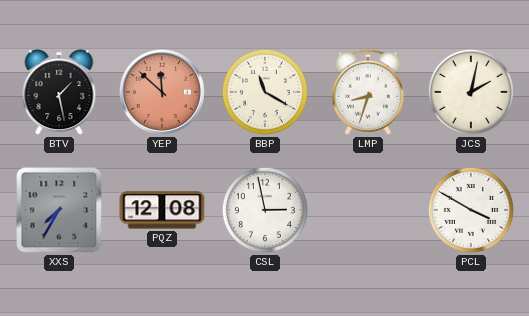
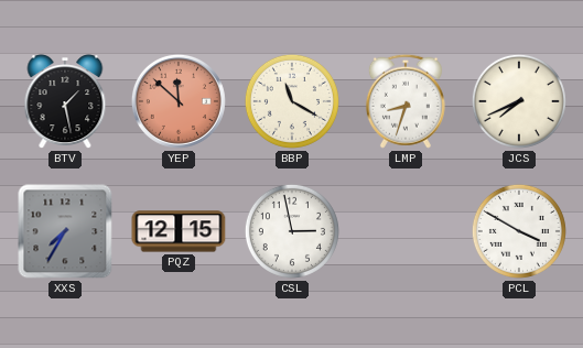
JCS: 2:02 -> 7:41 (519, 101)
PQZ: 12:08 -> 12:15 (179, 231)
